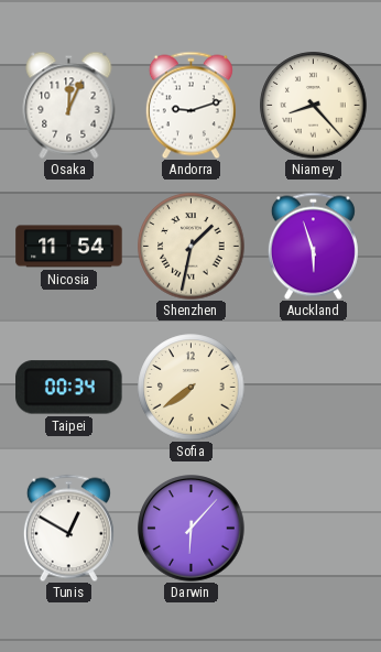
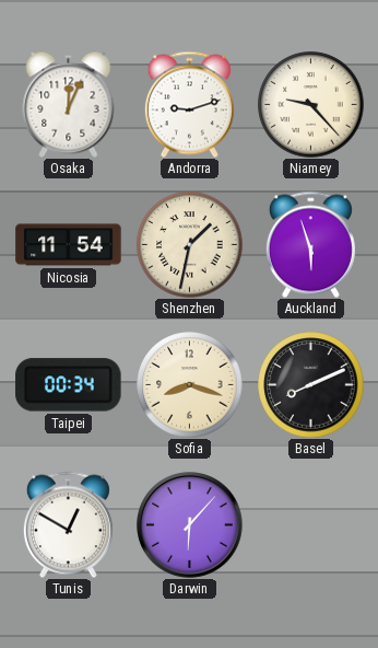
Niamey: 8:23 -> 9:23 (311, 105)
Sofia: 7:39 -> 8:18 (190, 385)
Basel: none -> 8:11 (311, 385)
